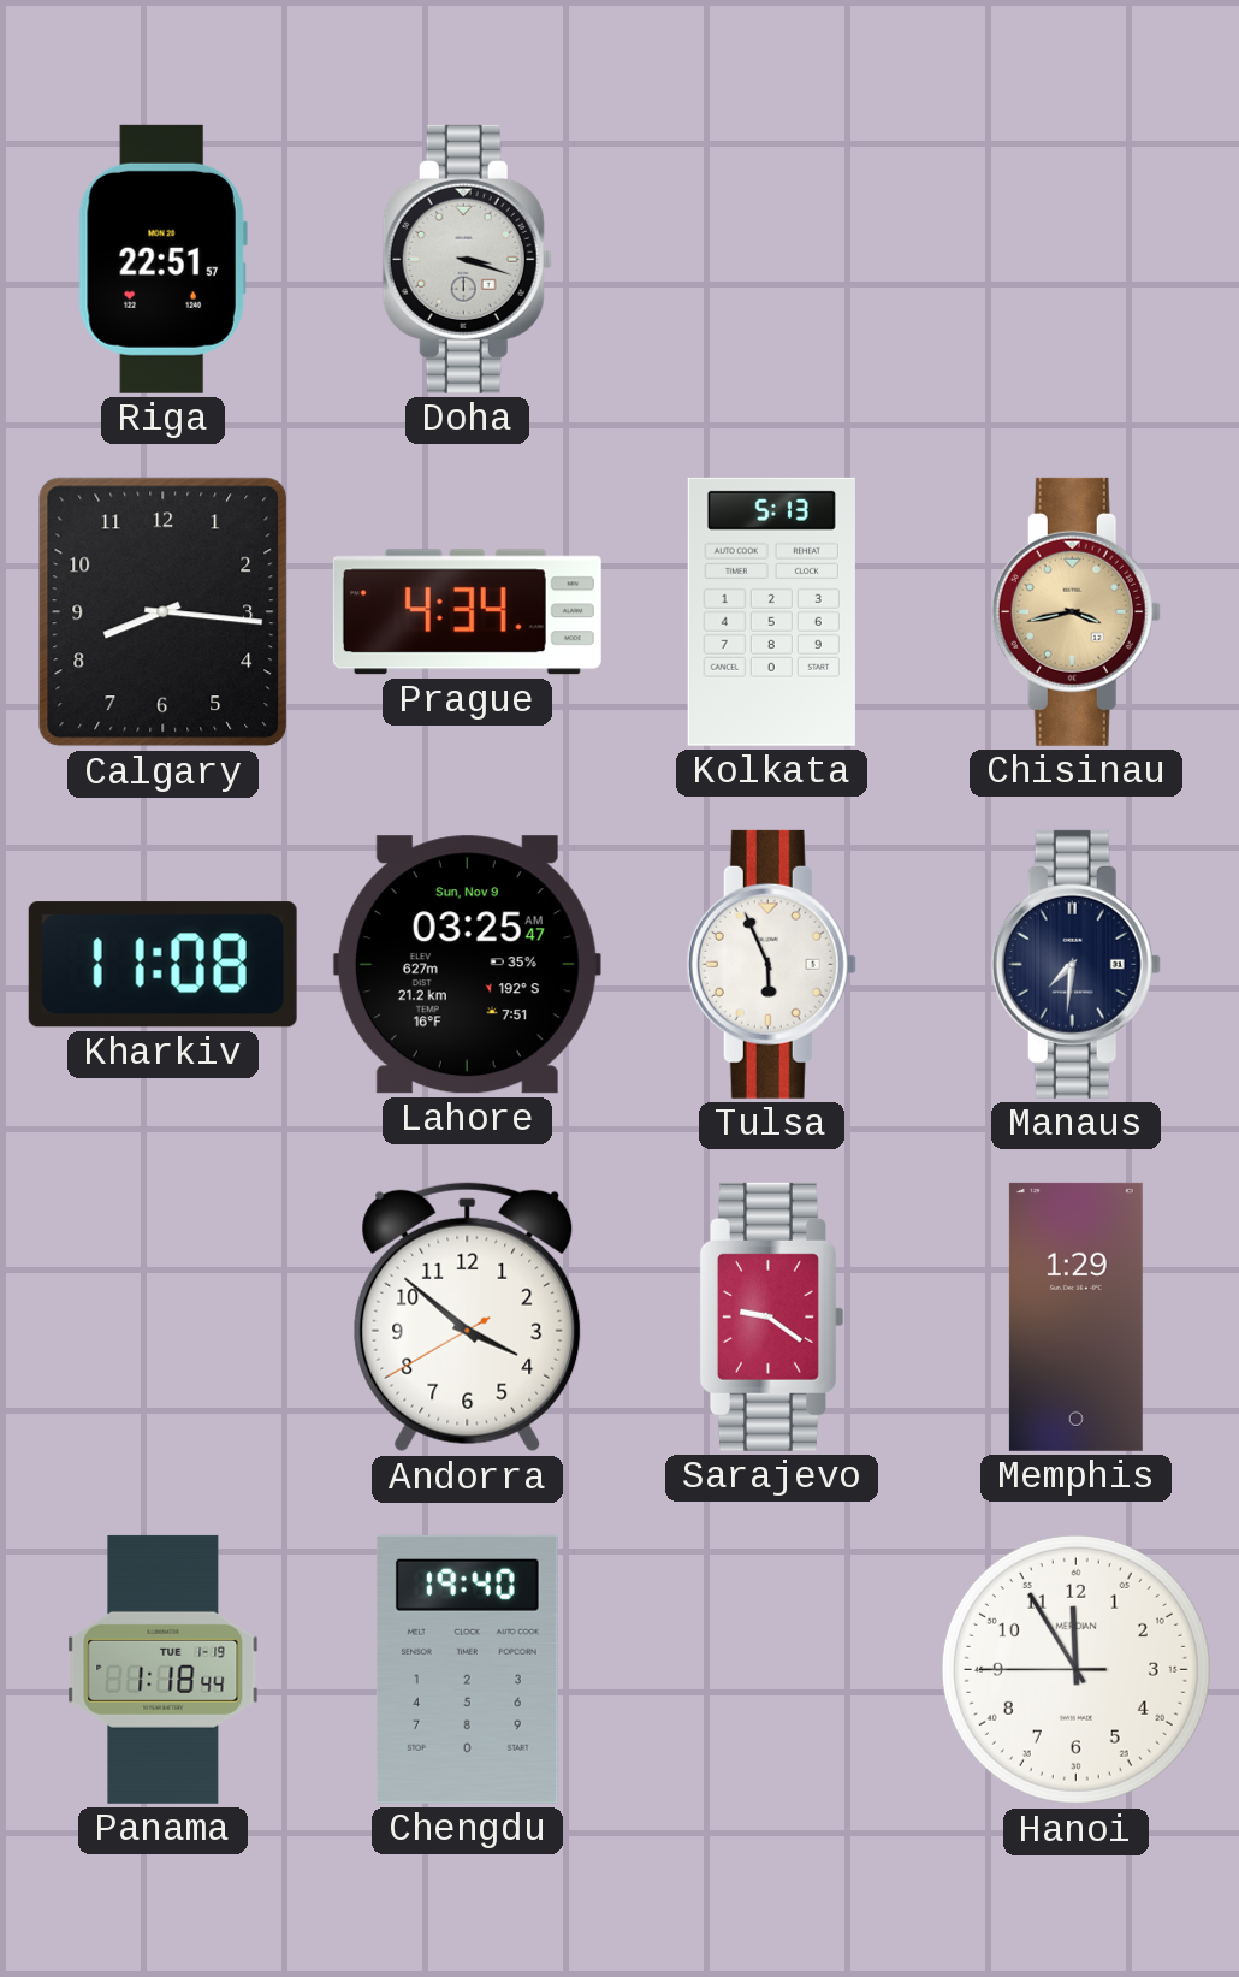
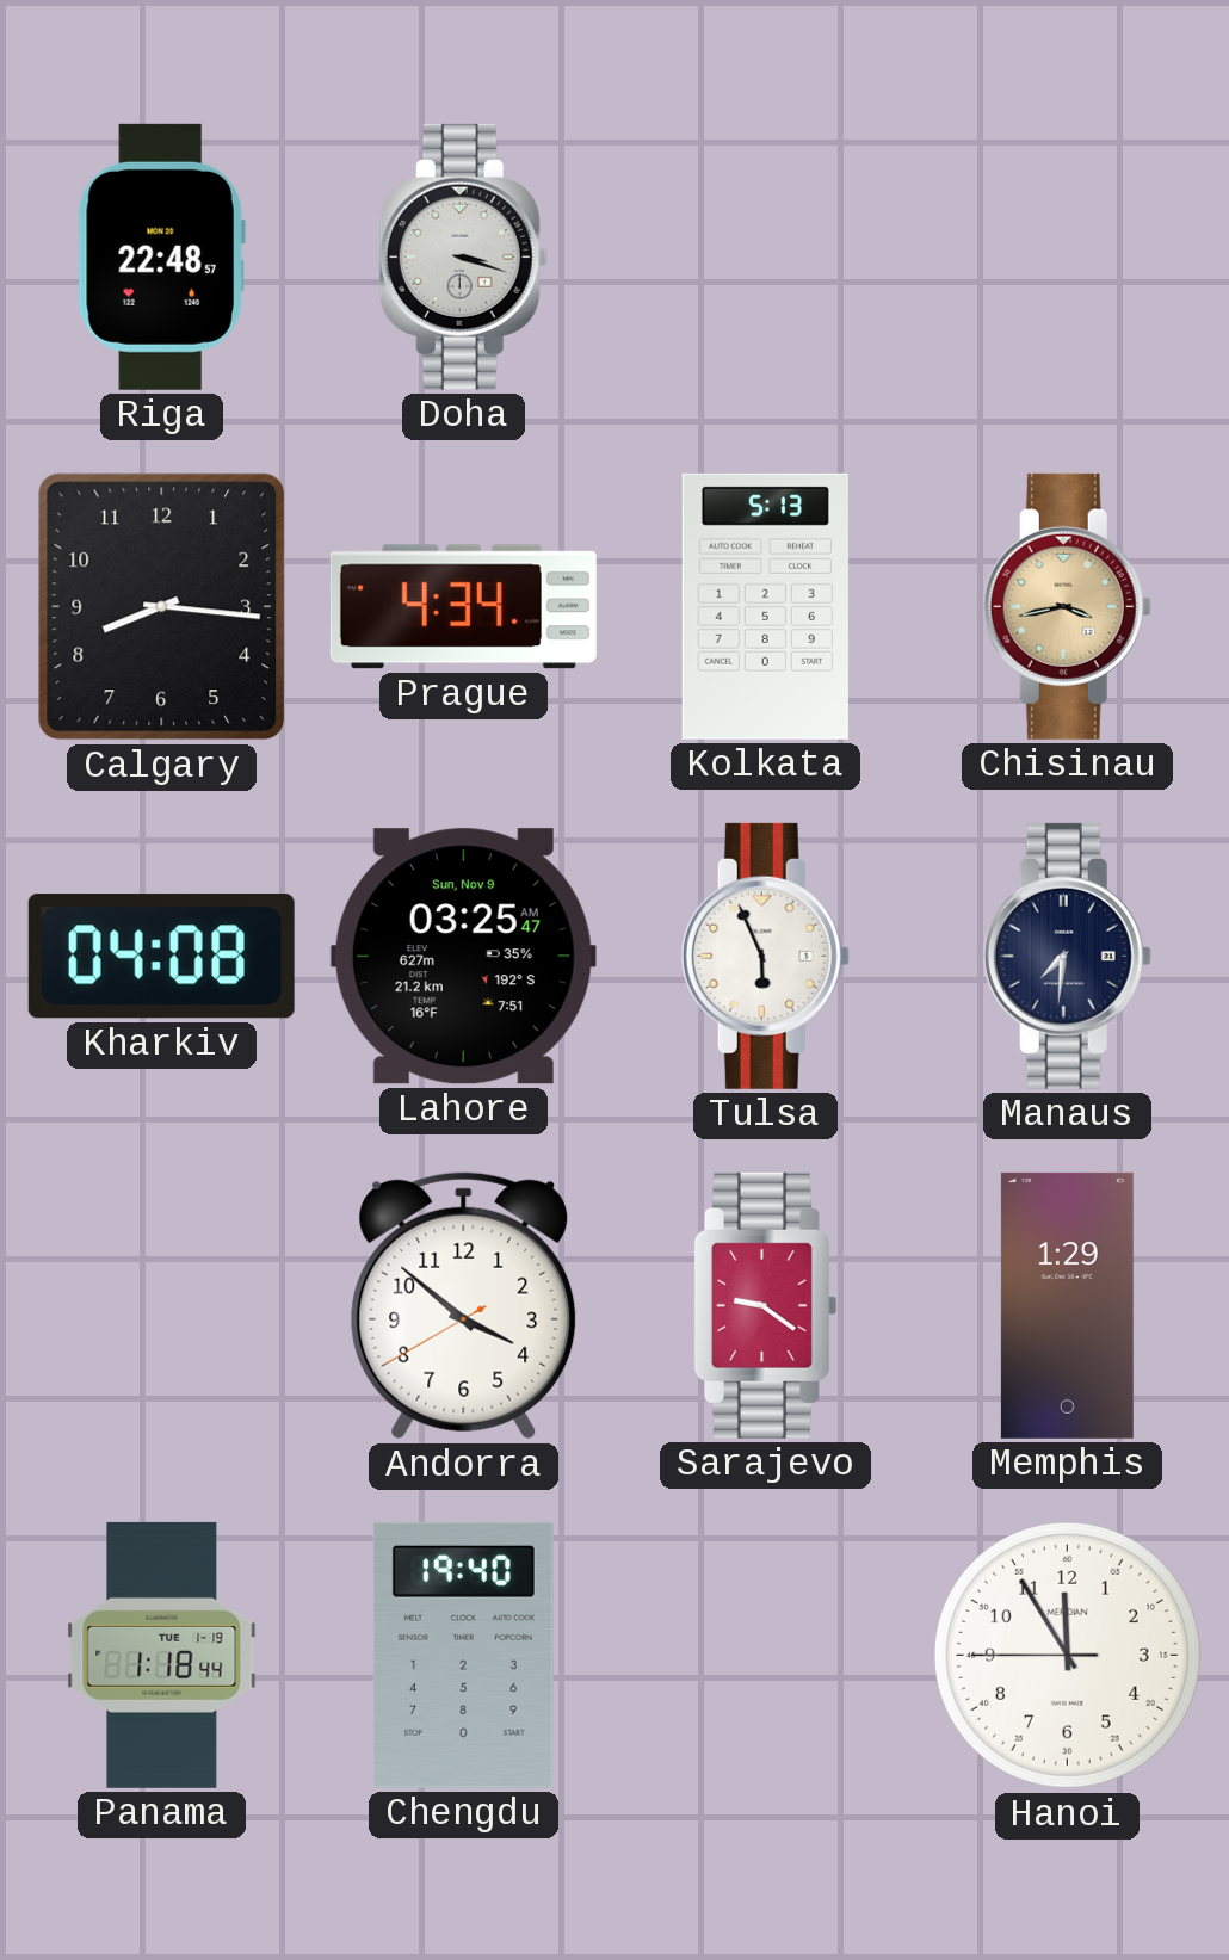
Riga: 22:51 -> 22:48 (161, 256)
Kharkiv: 11:08 -> 04:08 (161, 957)
